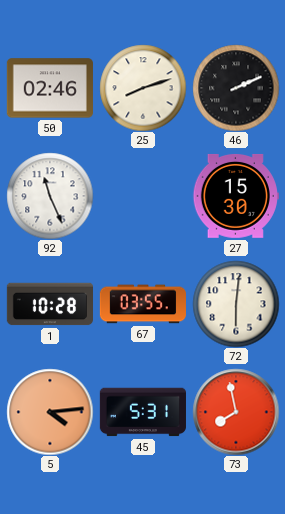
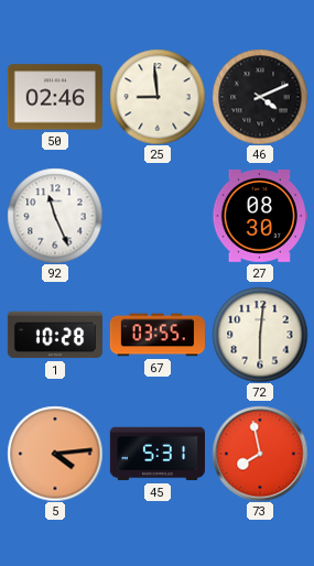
25: 8:12 -> 8:59 (158, 97)
46: 2:11 -> 4:11 (260, 97)
27: 15:30 -> 08:30 (260, 216)
